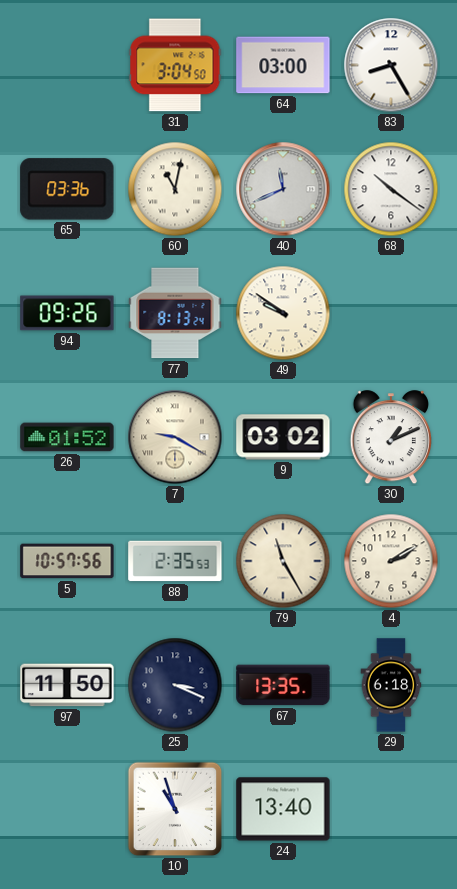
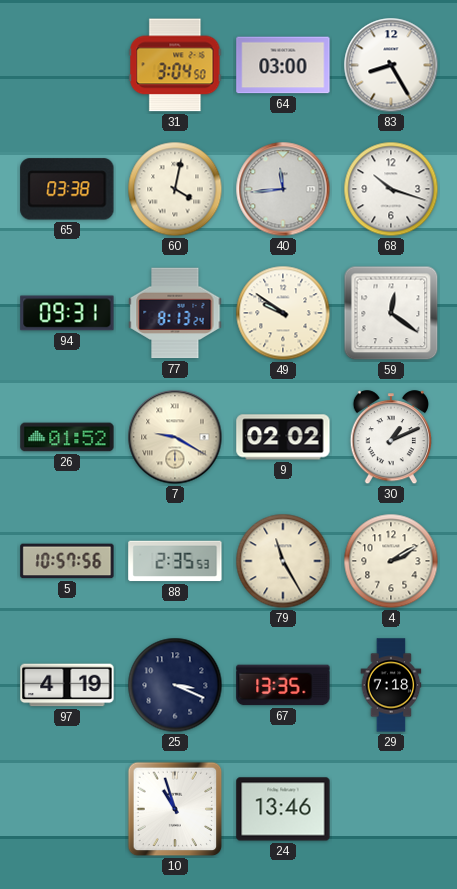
65: 03:36 -> 03:38 (67, 189)
60: 11:02 -> 4:02 (175, 189)
40: 11:41 -> 11:44 (283, 189)
68: 10:21 -> 10:18 (391, 189)
94: 09:26 -> 09:31 (67, 313)
59: none -> 12:21 (391, 313)
9: 03:02 -> 02:02 (283, 437)
97: 11:50 -> 4:19 (67, 685)
29: 6:18 -> 7:18 (391, 685)
24: 13:40 -> 13:46 (283, 809)
